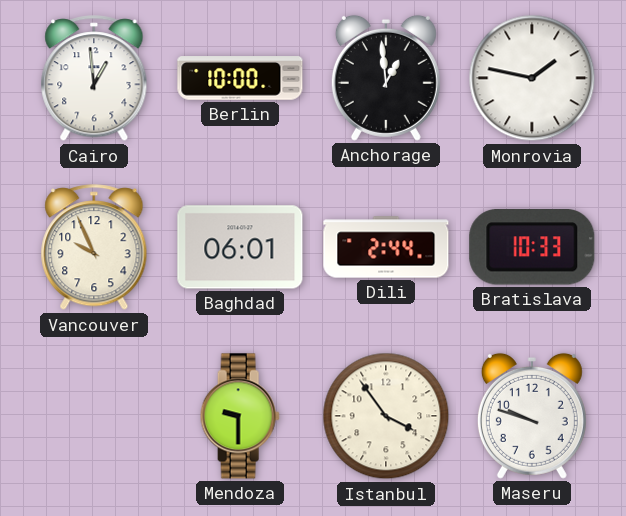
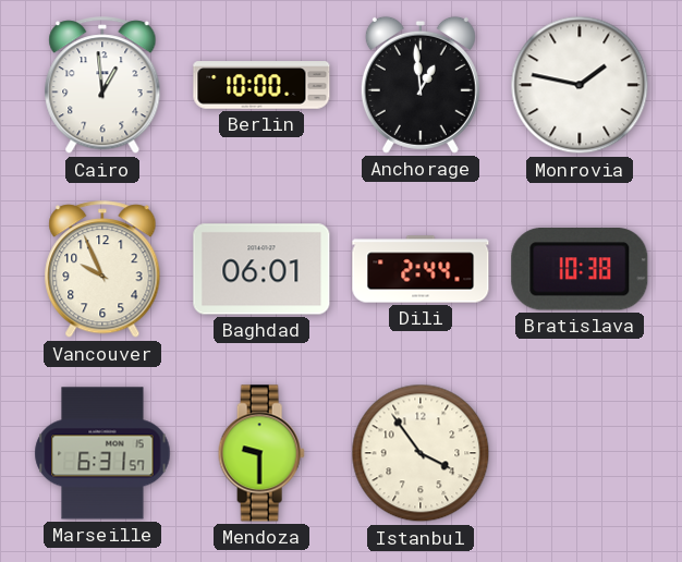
Bratislava: 10:33 -> 10:38 (580, 270)
Marseille: none -> 6:31 (102, 453)
Maseru: 9:48 -> none (532, 416)
